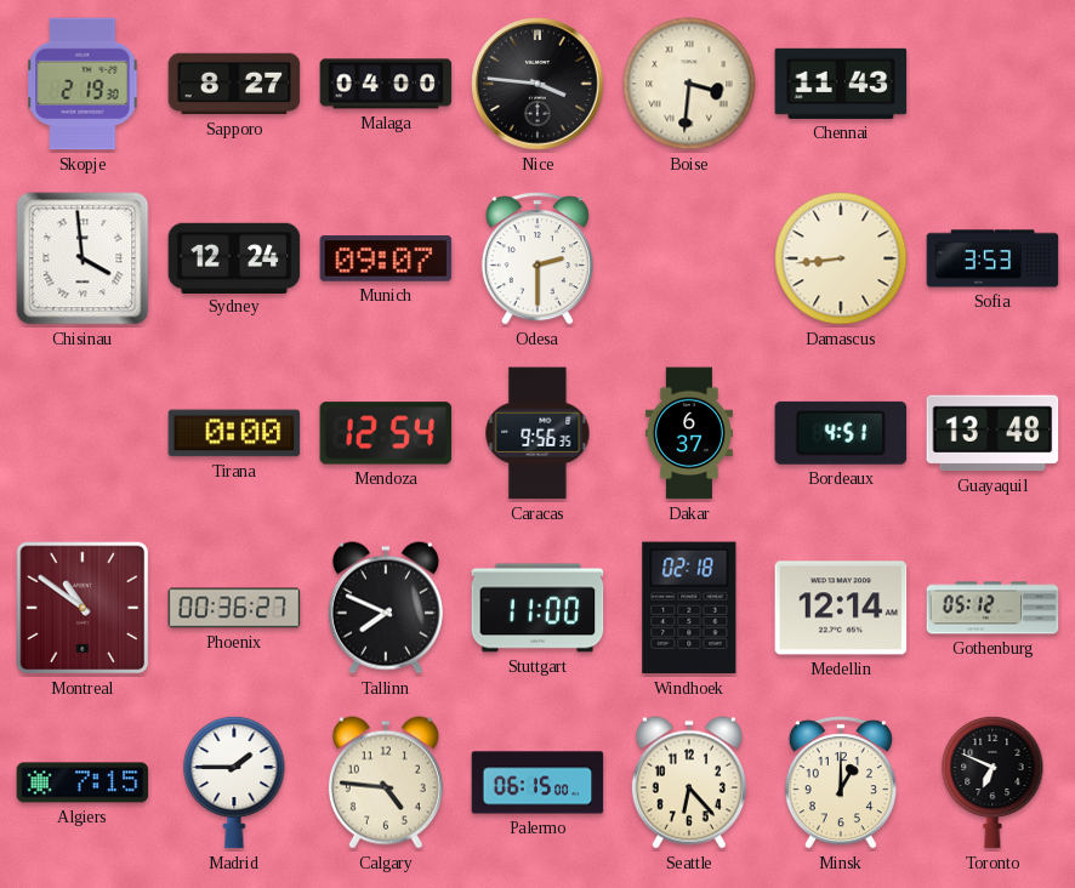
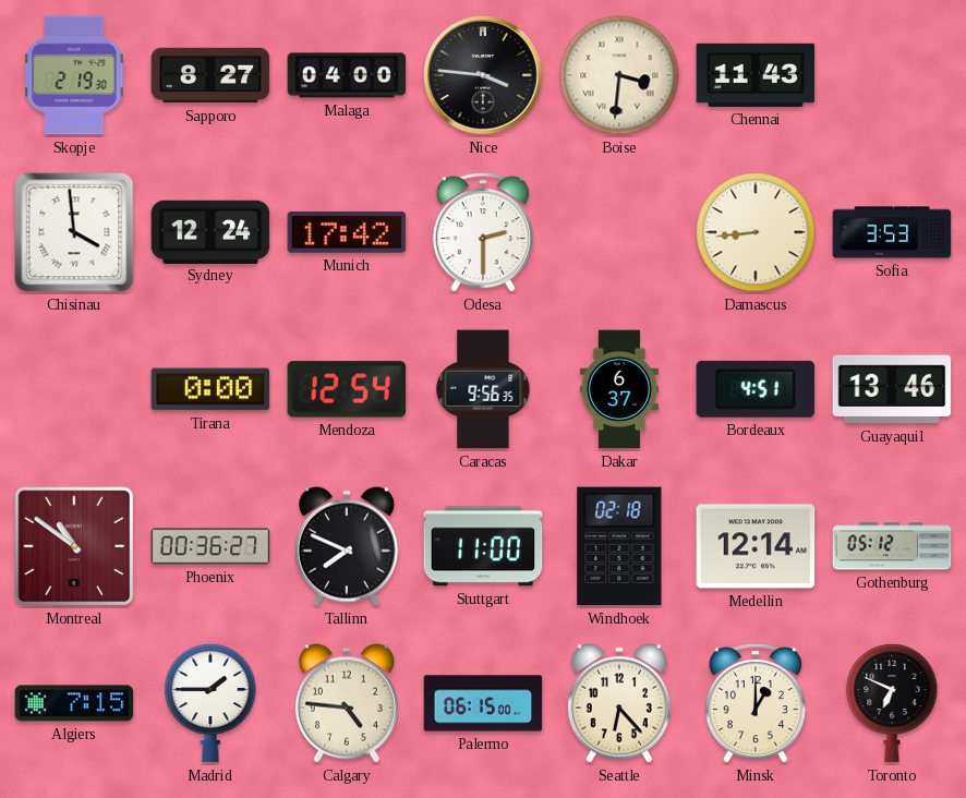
Munich: 09:07 -> 17:42 (347, 233)
Guayaquil: 13:48 -> 13:46 (892, 389)
